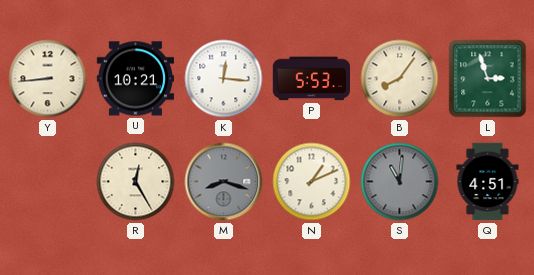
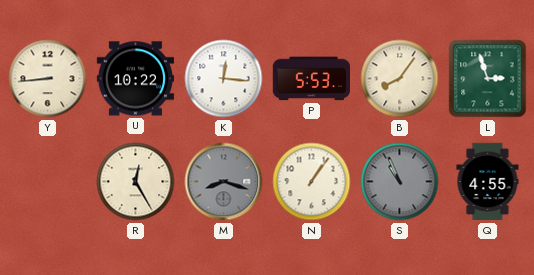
U: 10:21 -> 10:22 (135, 79)
N: 1:11 -> 1:06 (312, 182)
S: 11:01 -> 10:56 (400, 182)
Q: 4:51 -> 4:55 (488, 182)
